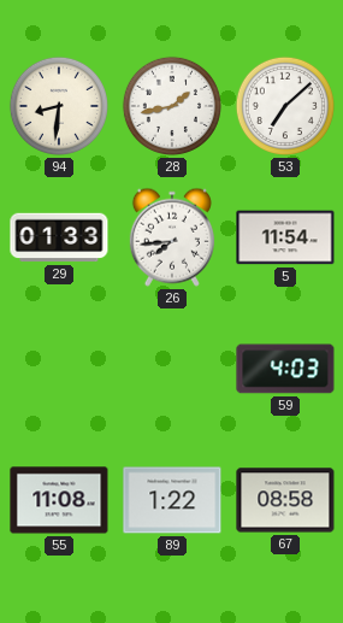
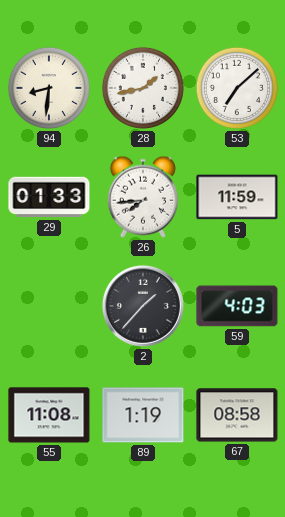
5: 11:54 -> 11:59 (237, 197)
2: none -> 1:37 (143, 306)
89: 1:22 -> 1:19 (143, 415)
